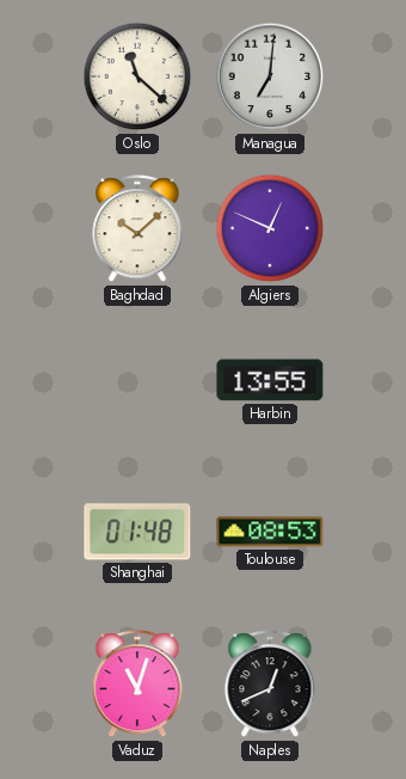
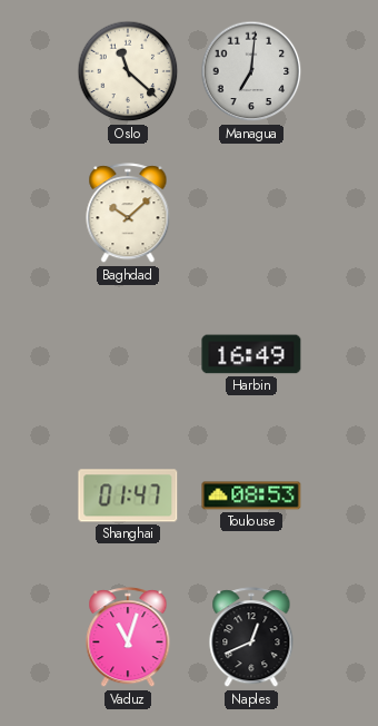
Algiers: 12:49 -> none (270, 228)
Harbin: 13:55 -> 16:49 (251, 354)
Shanghai: 01:48 -> 01:47 (128, 496)
